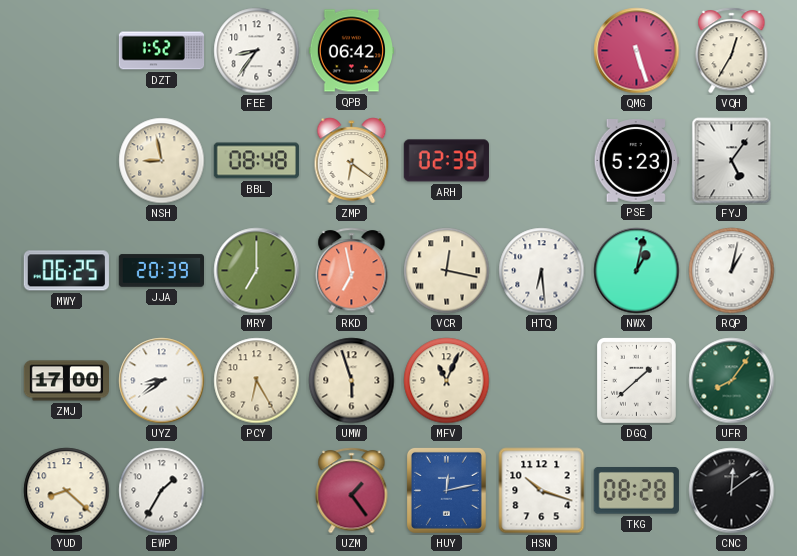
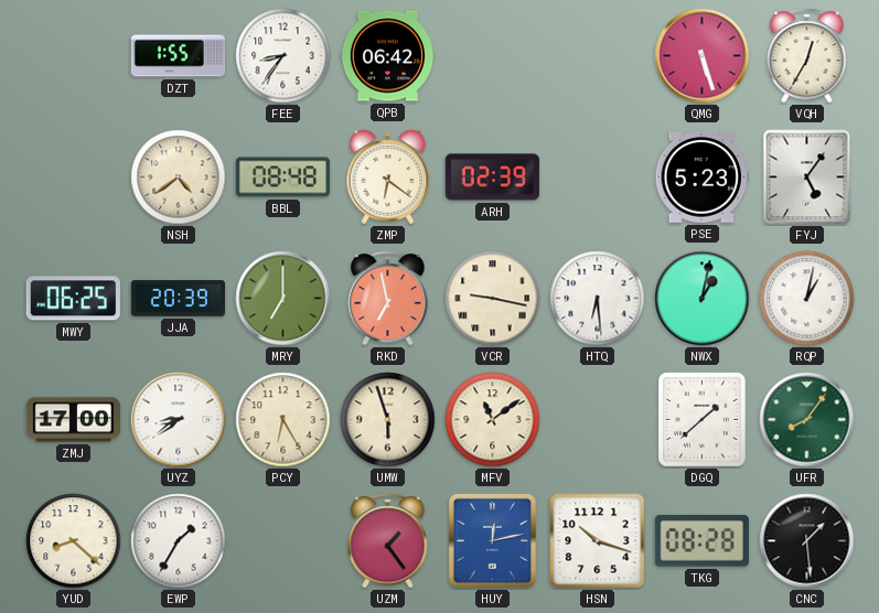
DZT: 1:52 -> 1:55 (179, 56)
NSH: 8:58 -> 4:39 (179, 178)
VCR: 12:17 -> 9:17 (493, 299)
MFV: 11:04 -> 11:09 (493, 420)
CNC: 12:09 -> 1:29 (807, 541)
